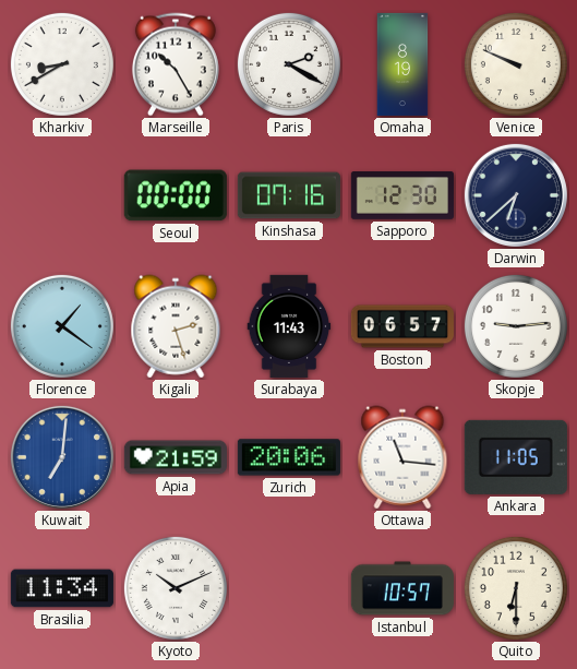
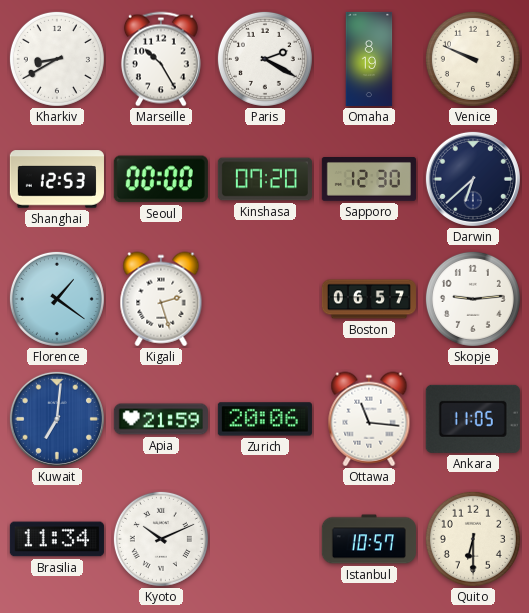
Shanghai: none -> 12:53 (57, 179)
Kinshasa: 07:16 -> 07:20 (265, 179)
Surabaya: 11:43 -> none (289, 326)
